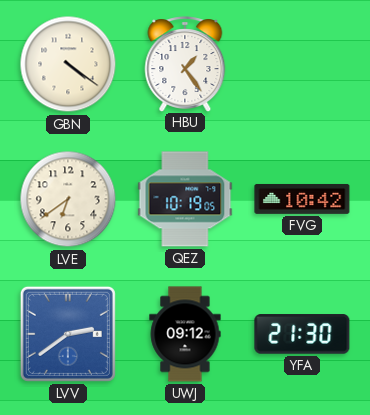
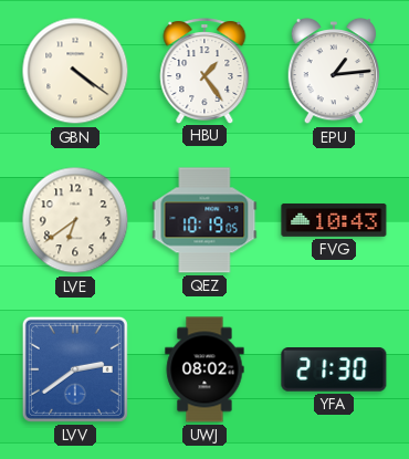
EPU: none -> 1:14 (333, 71)
FVG: 10:42 -> 10:43 (334, 220)
UWJ: 09:12 -> 08:02 (204, 369)
